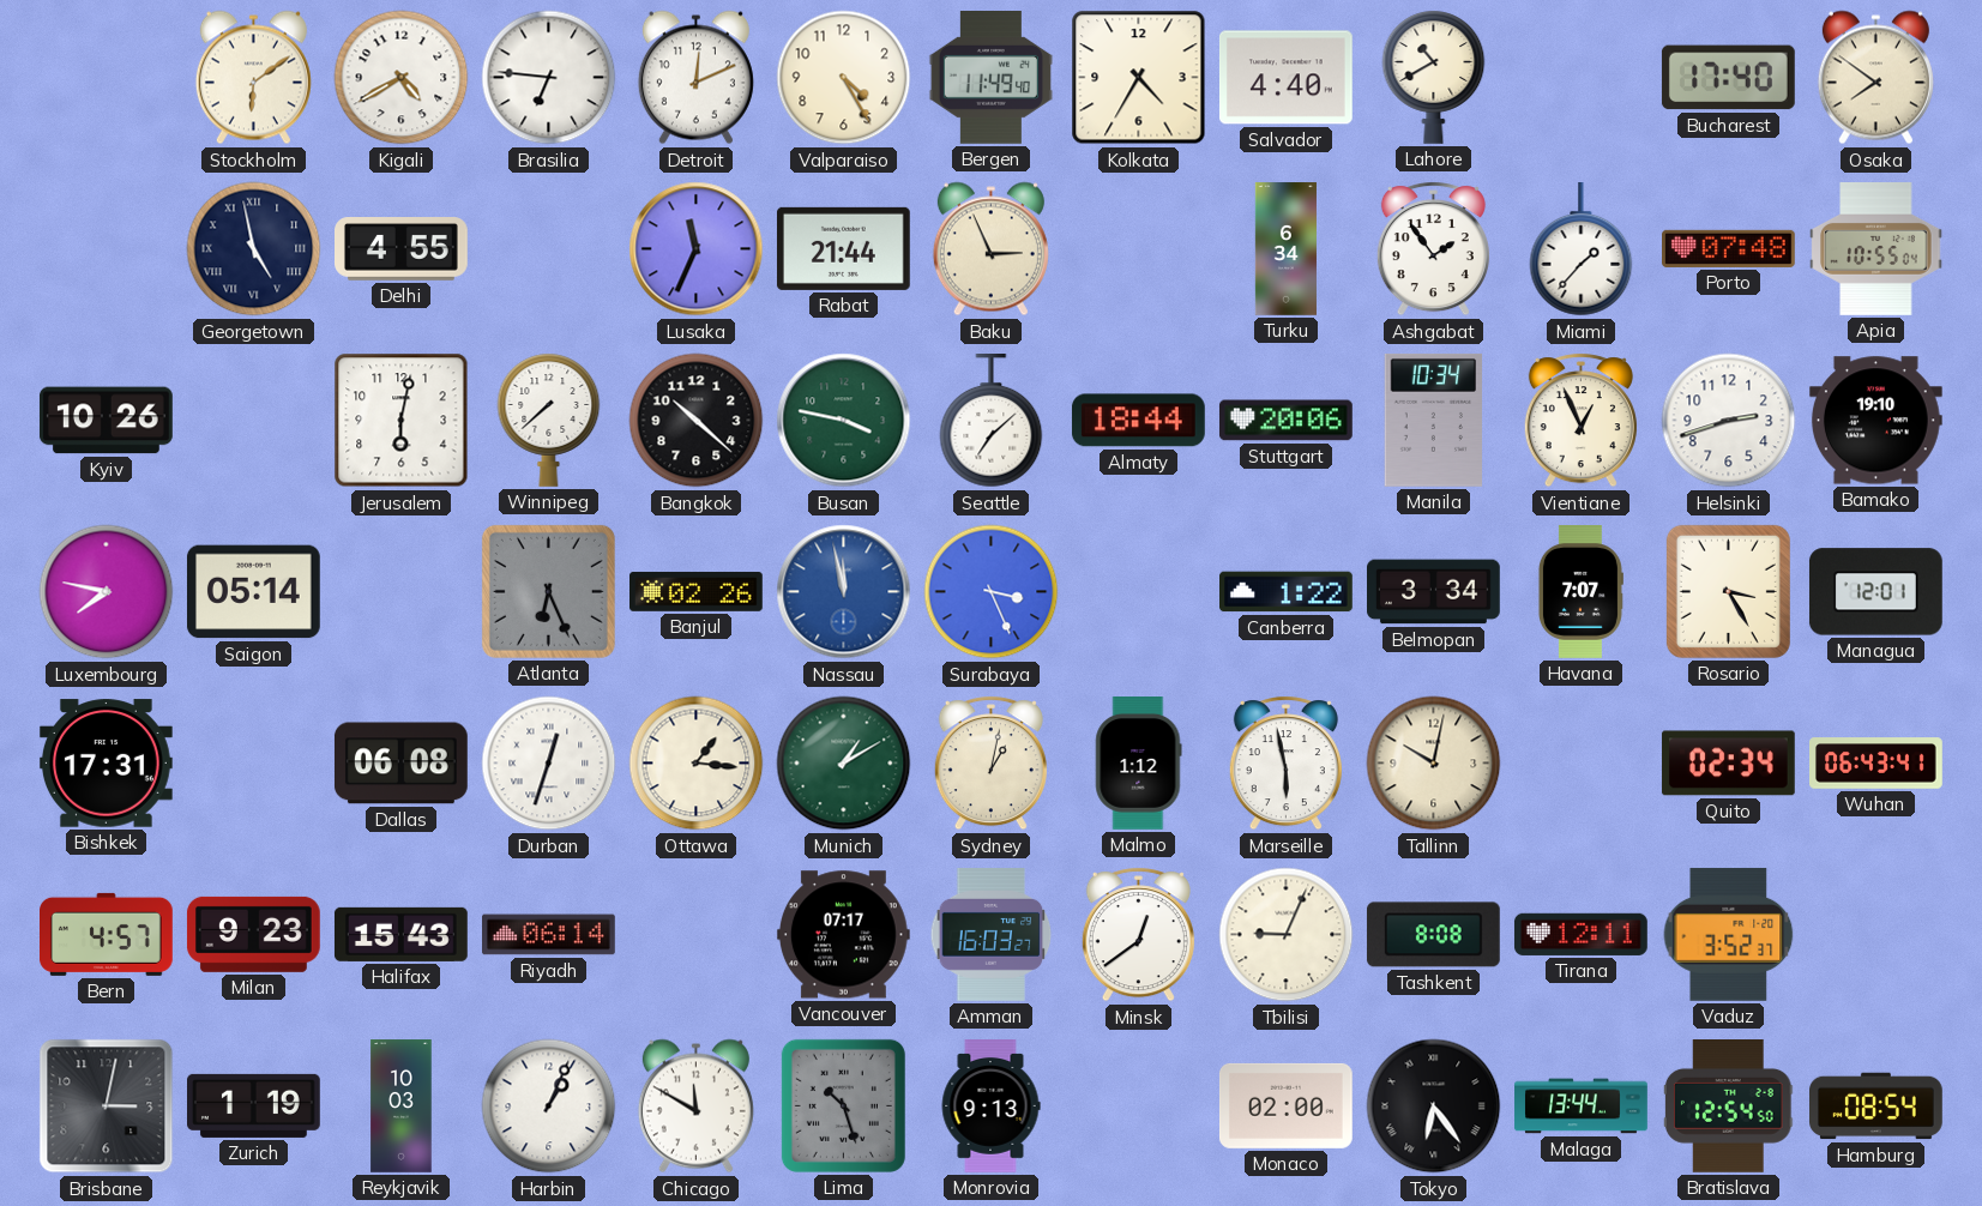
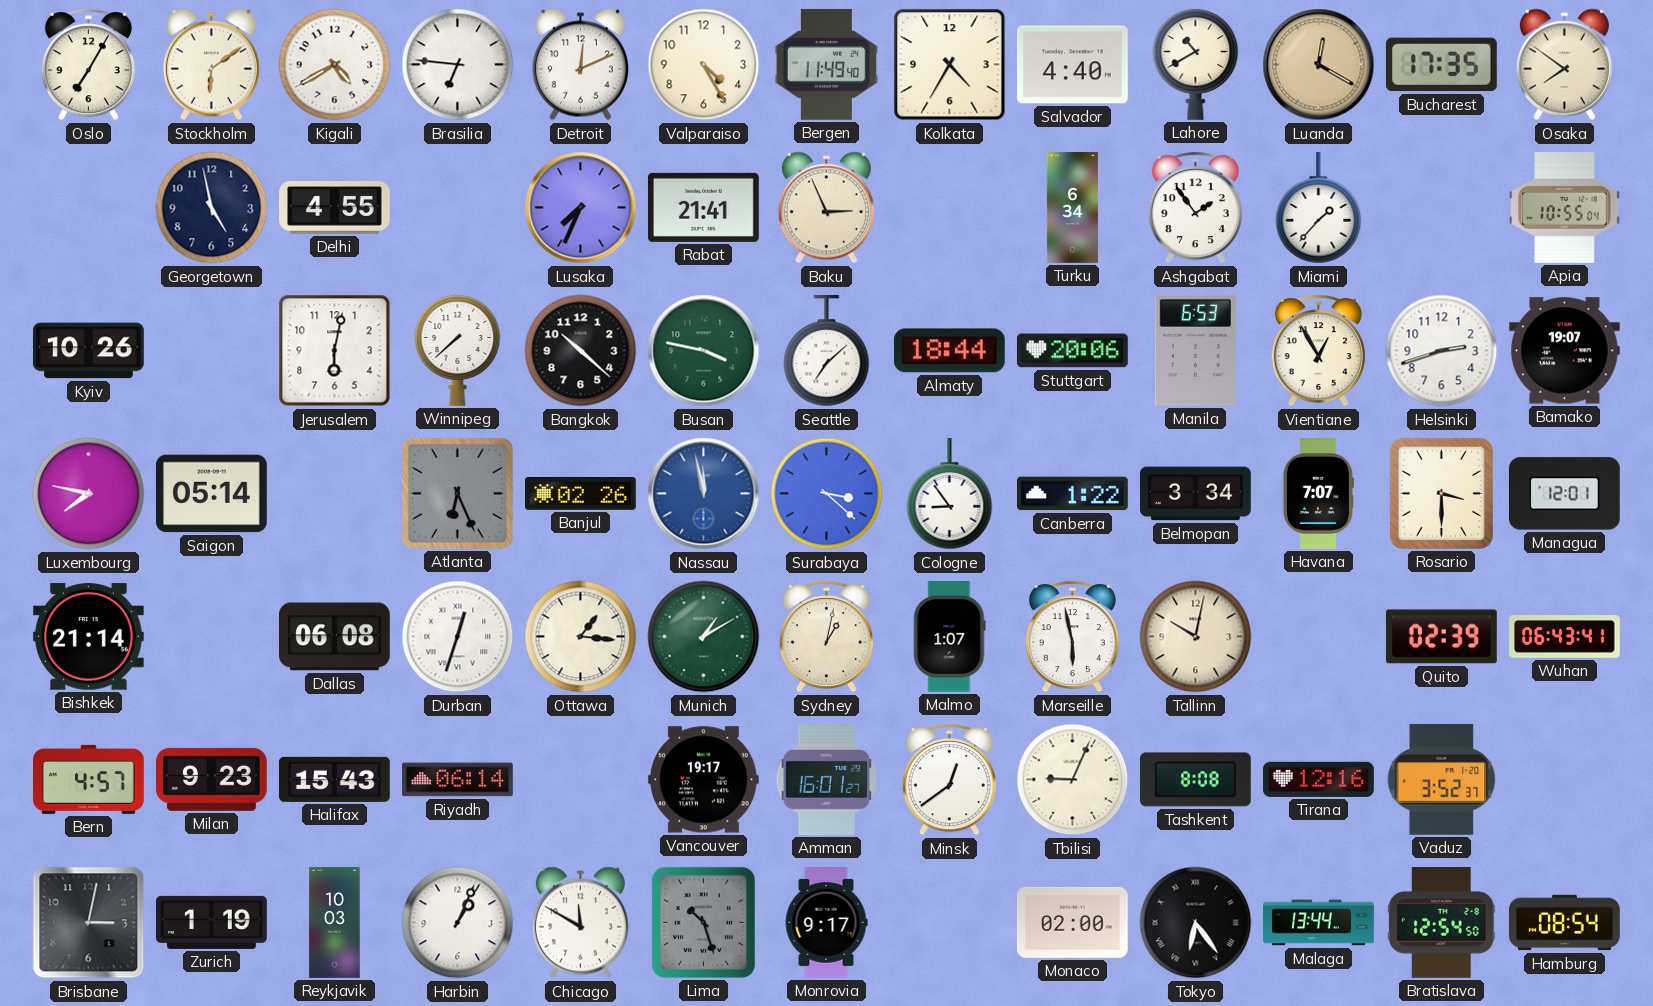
Oslo: none -> 7:05 (88, 65)
Luanda: none -> 12:20 (1319, 65)
Bucharest: 17:40 -> 17:35 (1441, 65)
Georgetown numerals: Roman -> Arabic (212, 208)
Lusaka: 11:34 -> 7:34 (581, 208)
Rabat: 21:44 -> 21:41 (703, 207)
Porto: 07:48 -> none (1729, 248)
Manila: 10:34 -> 6:53 (1196, 350)
Vientiane: 12:56 -> 12:55 (1318, 351)
Bamako: 19:10 -> 19:07 (1564, 351)
Surabaya: 3:26 -> 3:22 (827, 494)
Cologne: none -> 8:54 (950, 495)
Rosario: 3:25 -> 3:30 (1441, 493)
Bishkek: 17:31 -> 21:14 (88, 637)
Malmo: 1:12 -> 1:07 (950, 637)
Quito: 02:34 -> 02:39 (1441, 637)
Vancouver: 07:17 -> 19:17 (703, 780)
Amman: 16:03 -> 16:01 (827, 780)
Tirana: 12:11 -> 12:16 (1318, 779)
Monrovia: 9:13 -> 9:17 (826, 923)
